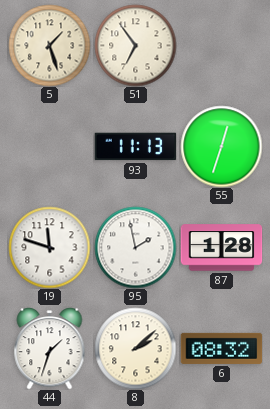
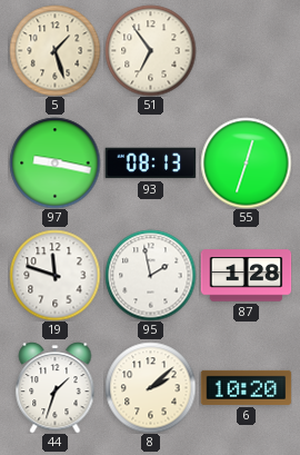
97: none -> 9:17 (54, 162)
93: 11:13 -> 08:13 (150, 164)
6: 08:32 -> 10:20 (246, 387)
